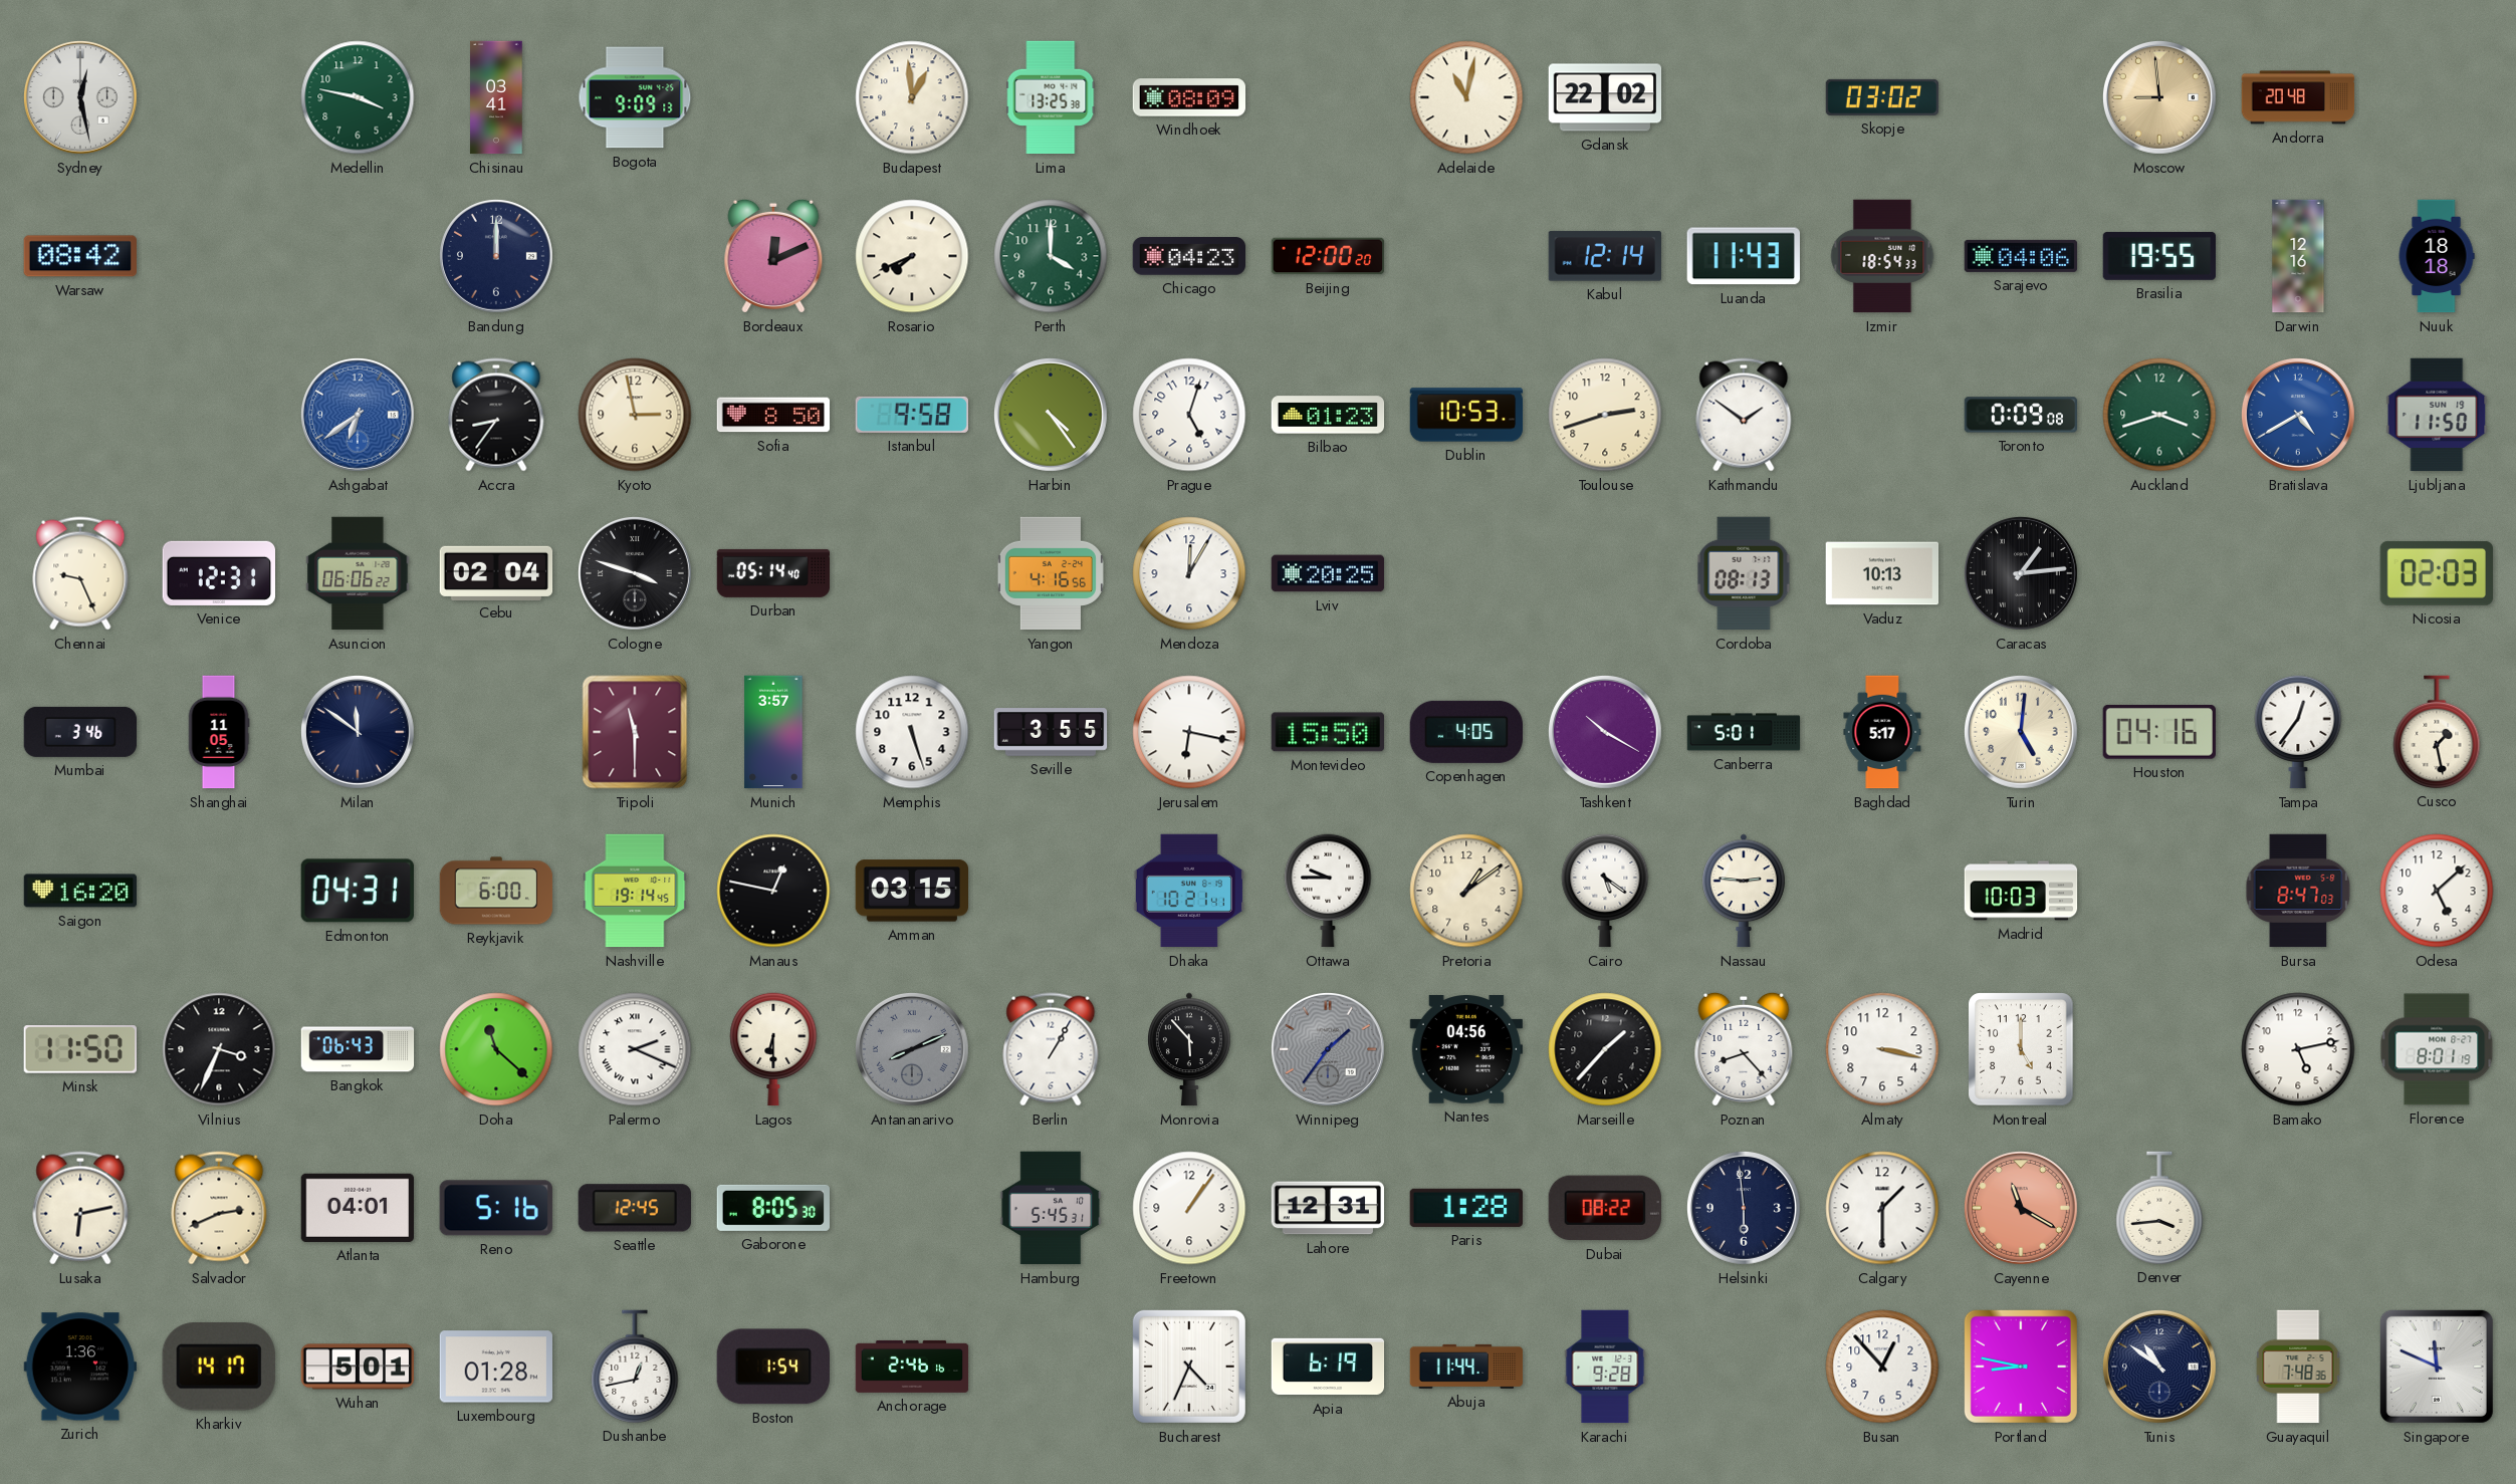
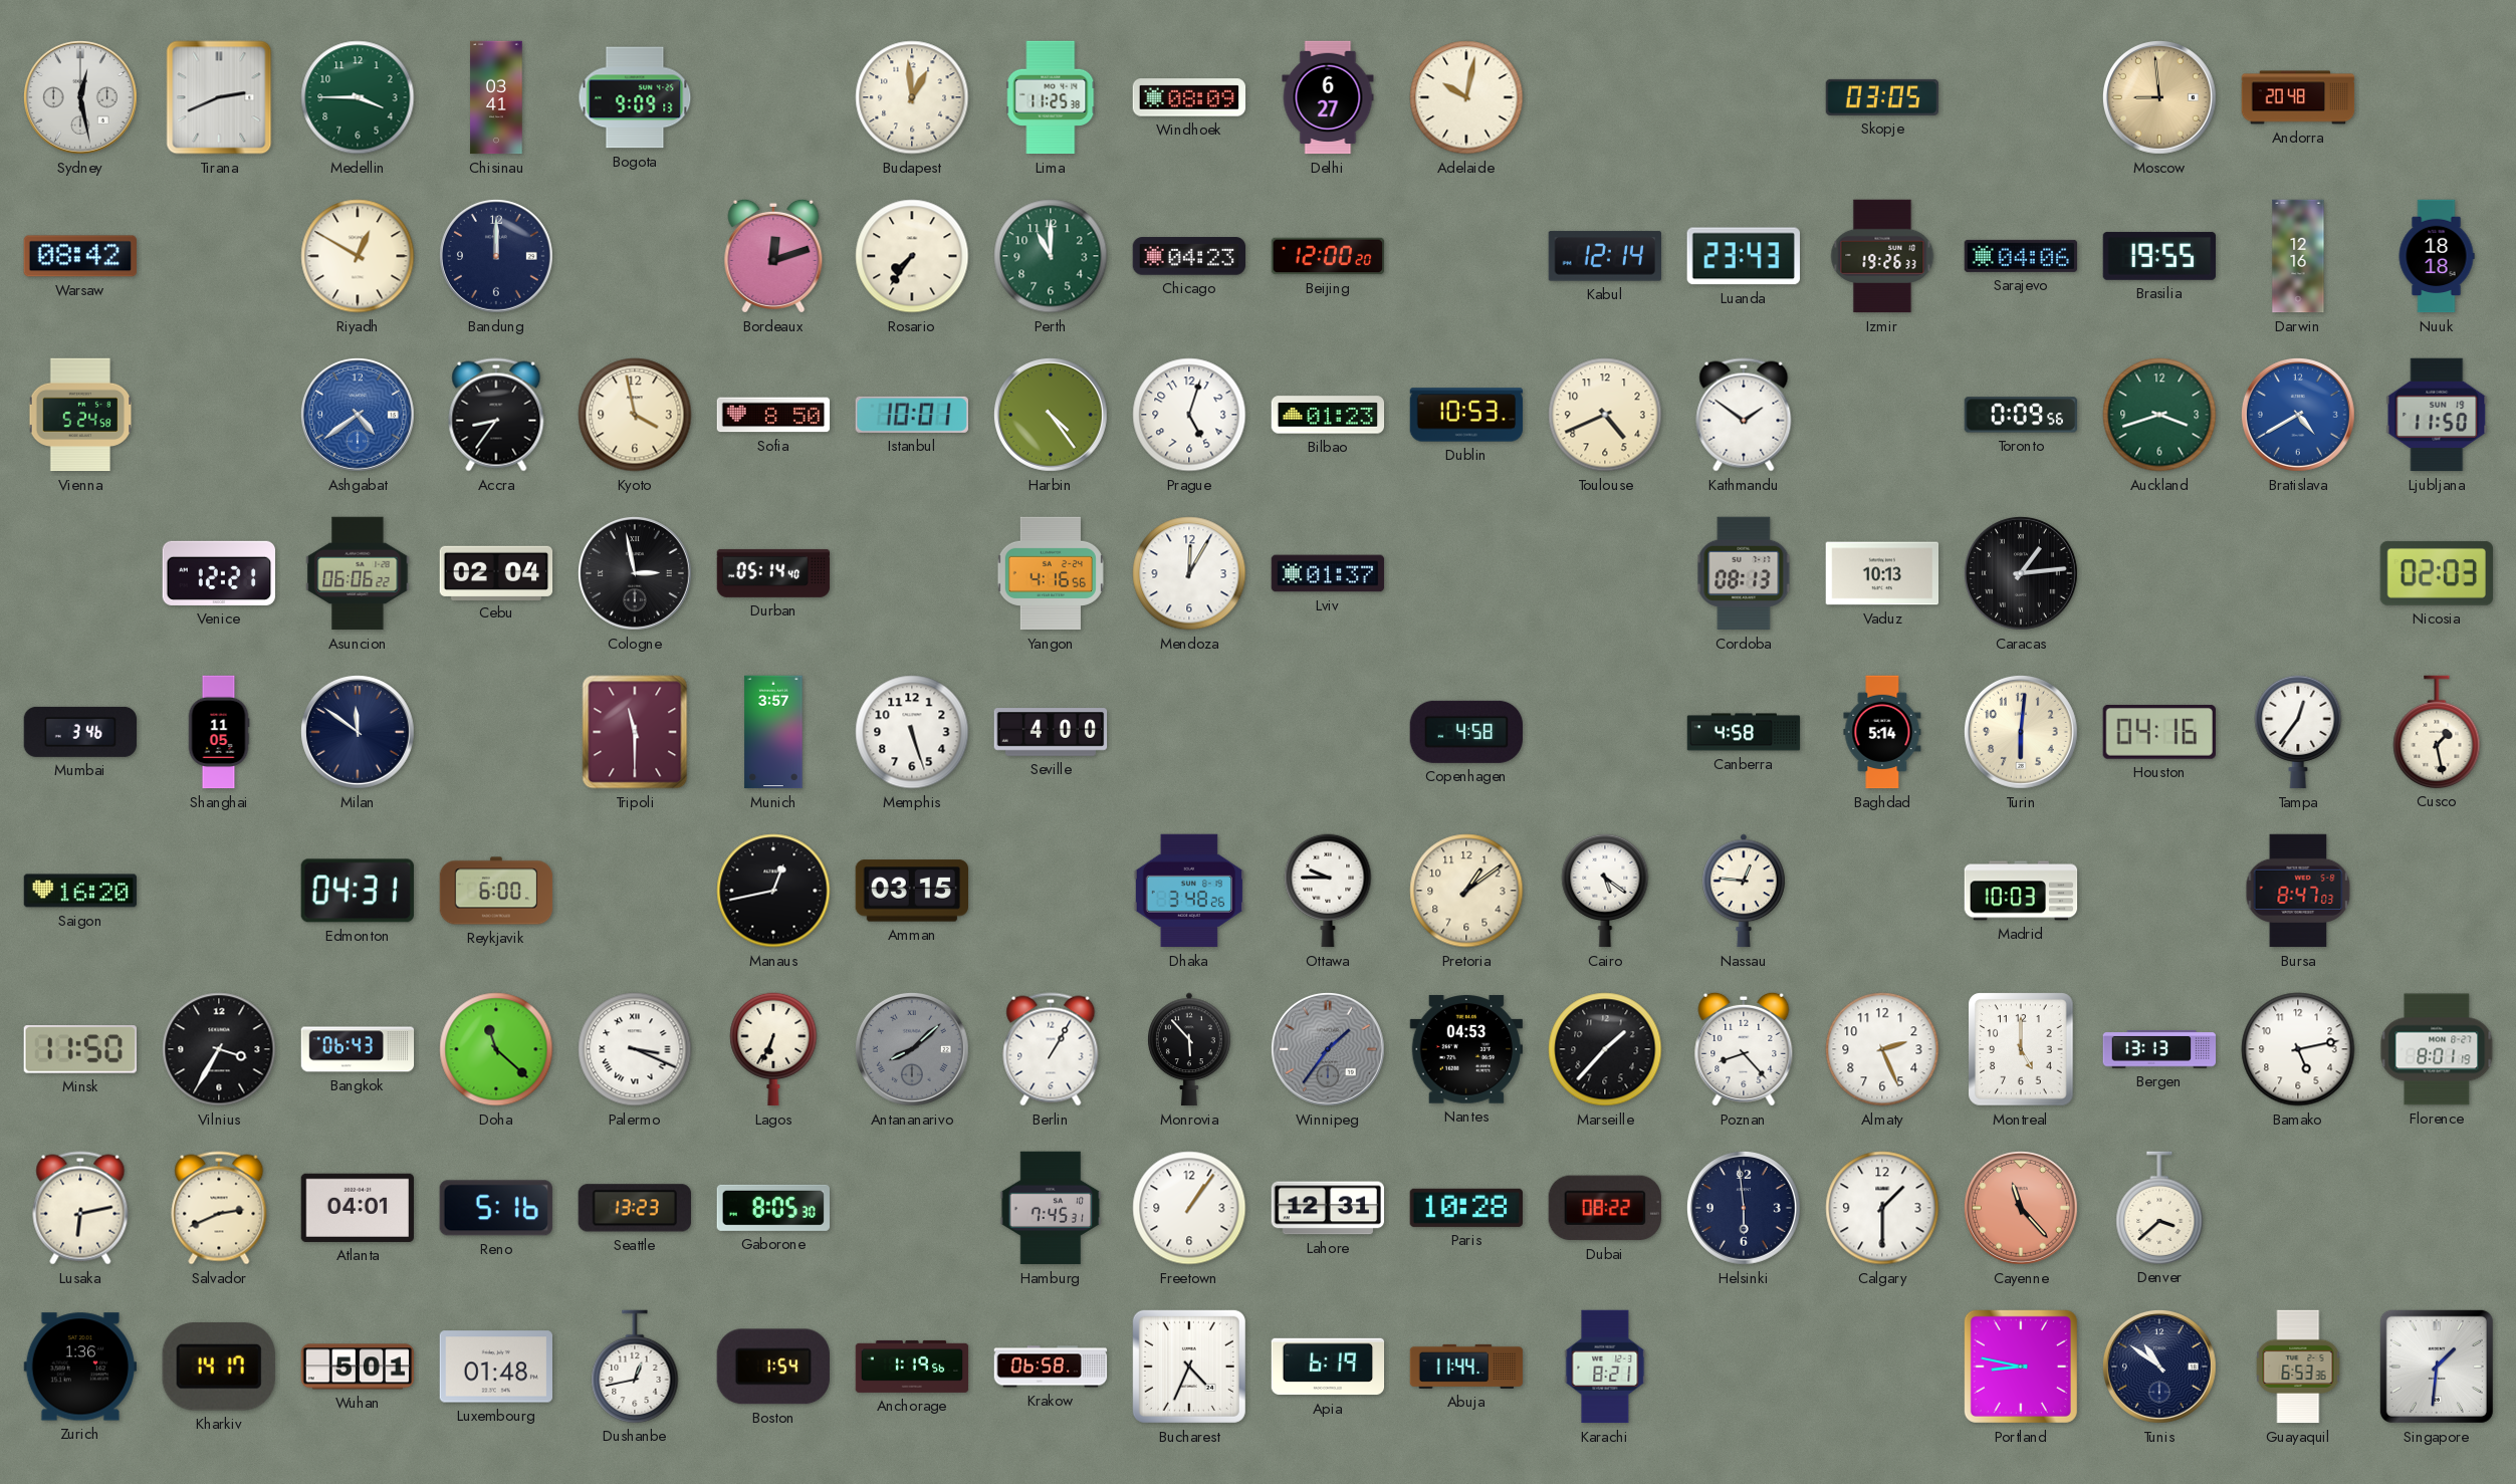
Tirana: none -> 2:41 (219, 97)
Medellin: 3:47 -> 3:45 (358, 97)
Lima: 13:25 -> 11:25 (1051, 97)
Delhi: none -> 6:27 (1328, 97)
Adelaide: 11:02 -> 10:02 (1466, 97)
Gdansk: 22:02 -> none (1605, 97)
Skopje: 03:02 -> 03:05 (1882, 97)
Riyadh: none -> 12:50 (358, 256)
Bordeaux: 12:11 -> 12:12 (773, 256)
Rosario: 7:41 -> 7:36 (912, 256)
Perth: 4:00 -> 11:00 (1051, 256)
Luanda: 11:43 -> 23:43 (1744, 256)
Izmir: 18:54 -> 19:26 (1882, 256)
Vienna: none -> 5:24 (80, 415)
Ashgabat: 6:39 -> 4:39 (358, 415)
Kyoto: 2:58 -> 3:58 (635, 415)
Istanbul: 9:58 -> 10:01 (912, 415)
Toulouse: 2:42 -> 4:41 (1605, 415)
Toronto: 0:09:08 -> 0:09:56 (2021, 415)
Chennai: 9:26 -> none (80, 573)
Venice: 12:31 -> 12:21 (218, 573)
Cologne: 3:48 -> 2:58 (635, 573)
Lviv: 20:25 -> 01:37 (1328, 573)
Seville: 3:55 -> 4:00 (1051, 732)
Jerusalem: 6:17 -> none (1189, 732)
Montevideo: 15:50 -> none (1327, 732)
Copenhagen: 4:05 -> 4:58 (1465, 732)
Tashkent: 10:20 -> none (1605, 732)
Canberra: 5:01 -> 4:58 (1744, 732)
Baghdad: 5:17 -> 5:14 (1882, 732)
Turin: 5:01 -> 6:01 (2021, 732)
Nashville: 19:14 -> none (635, 891)
Manaus: 12:47 -> 12:43 (773, 891)
Dhaka: 10:21 -> 3:48 (1189, 891)
Nassau: 2:46 -> 12:46 (1744, 891)
Odesa: 5:08 -> none (2437, 891)
Vilnius: 3:34 -> 3:35 (219, 1049)
Palermo: 2:19 -> 3:19 (635, 1049)
Lagos: 6:30 -> 6:34 (773, 1049)
Antananarivo: 8:11 -> 8:08 (912, 1049)
Nantes: 04:56 -> 04:53 (1465, 1049)
Almaty: 3:17 -> 2:26 (1882, 1049)
Bergen: none -> 13:13 (2159, 1049)
Seattle: 12:45 -> 13:23 (635, 1208)
Hamburg: 5:45 -> 7:45 (1051, 1208)
Paris: 1:28 -> 10:28 (1465, 1208)
Cayenne: 11:20 -> 11:23 (2021, 1208)
Denver: 3:44 -> 3:38 (2159, 1208)
Luxembourg: 01:28 -> 01:48 (495, 1367)
Anchorage: 2:46 -> 1:19 (912, 1367)
Krakow: none -> 06:58 (1051, 1367)
Karachi: 9:28 -> 8:21 (1605, 1367)
Busan: 12:53 -> none (1882, 1367)
Guayaquil: 7:48 -> 6:53 (2298, 1367)
Singapore: 11:49 -> 1:31 (2437, 1367)
